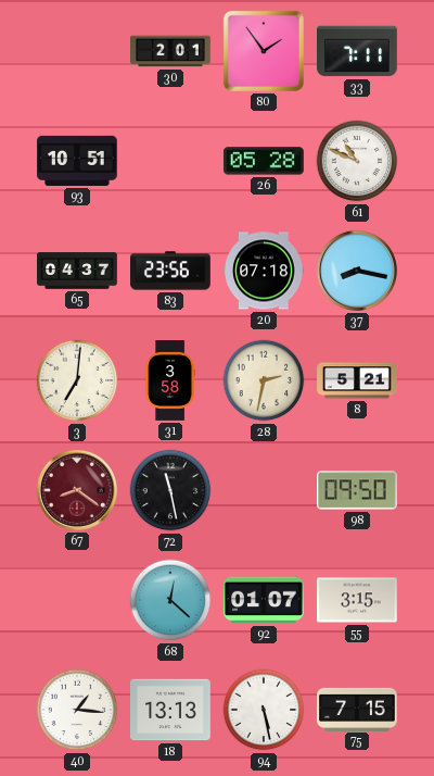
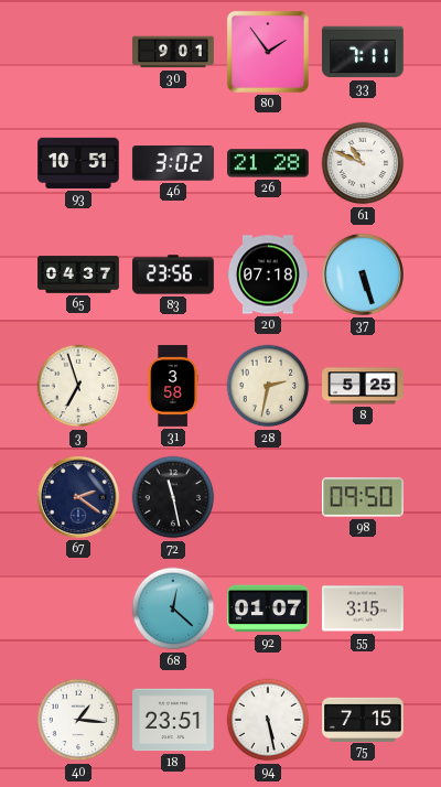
30: 2:01 -> 9:01 (173, 52)
46: none -> 3:02 (173, 163)
26: 05:28 -> 21:28 (269, 163)
37: 8:17 -> 5:27 (363, 274)
3: 7:01 -> 6:57 (78, 386)
8: 5:21 -> 5:25 (363, 386)
67: 8:21 -> 2:21 (78, 497)
67 dial: burgundy -> navy (78, 497)
18: 13:13 -> 23:51 (174, 720)
